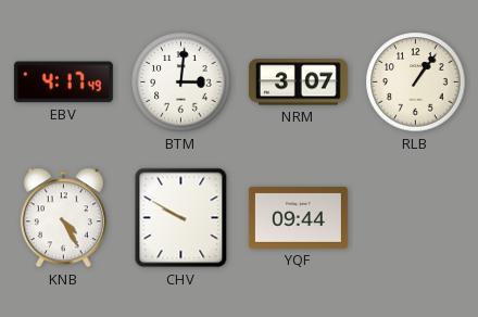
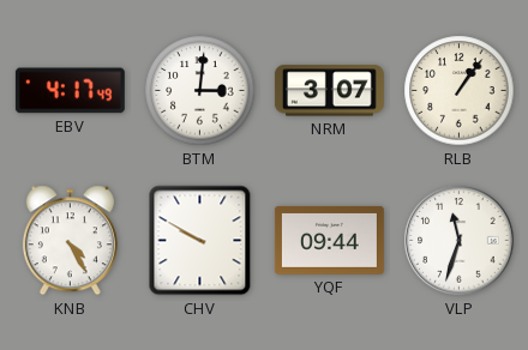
VLP: none -> 11:33 (460, 241)
